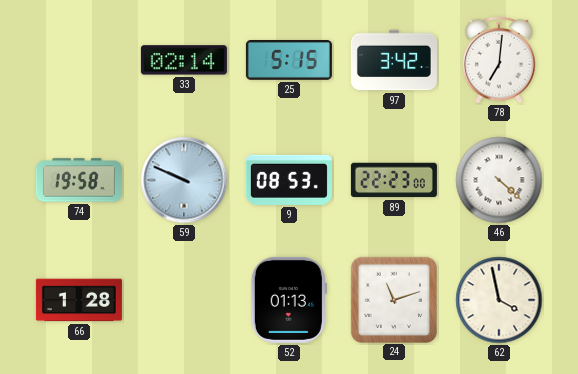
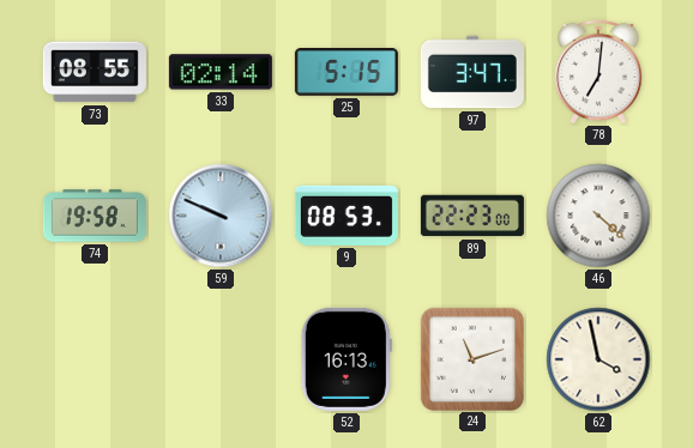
73: none -> 08:55 (95, 72)
97: 3:42 -> 3:47 (472, 72)
66: 1:28 -> none (79, 300)
52: 01:13 -> 16:13 (346, 359)
